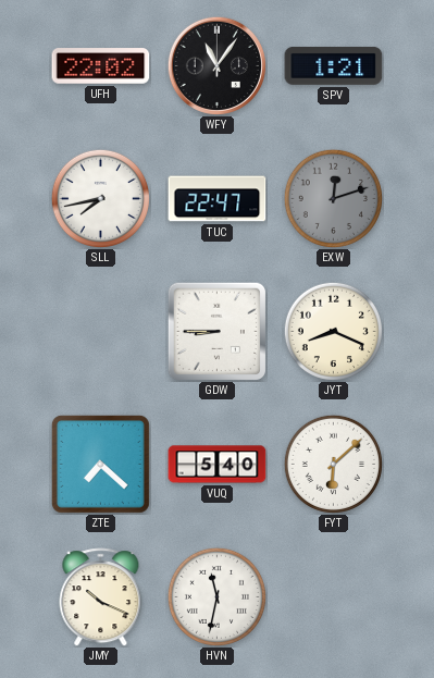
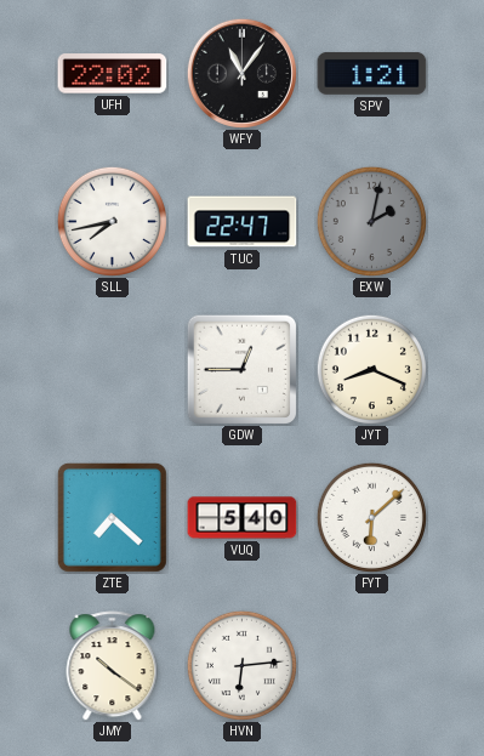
EXW: 12:12 -> 2:02 (371, 221)
GDW: 8:45 -> 12:45 (241, 369)
JMY: 10:19 -> 10:21 (113, 666)
HVN: 11:32 -> 6:14 (241, 665)
